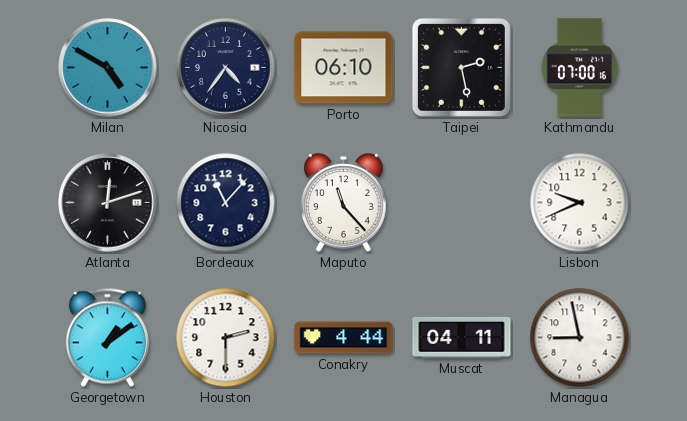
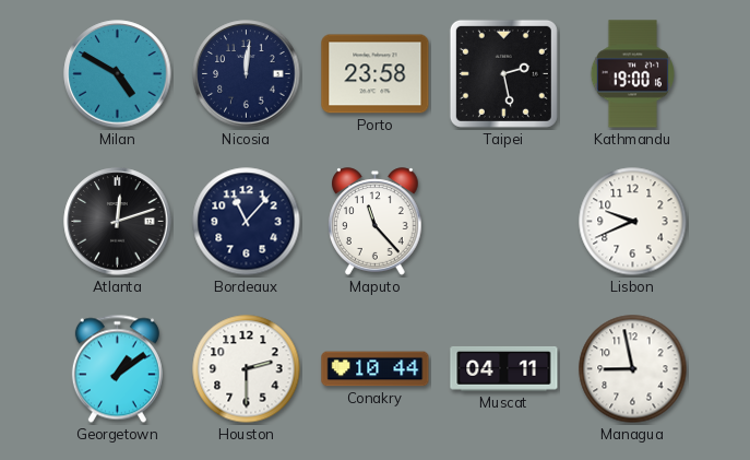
Nicosia: 4:36 -> 12:01 (247, 74)
Porto: 06:10 -> 23:58 (376, 74)
Kathmandu: 07:00 -> 19:00 (632, 74)
Conakry: 4:44 -> 10:44 (376, 369)
